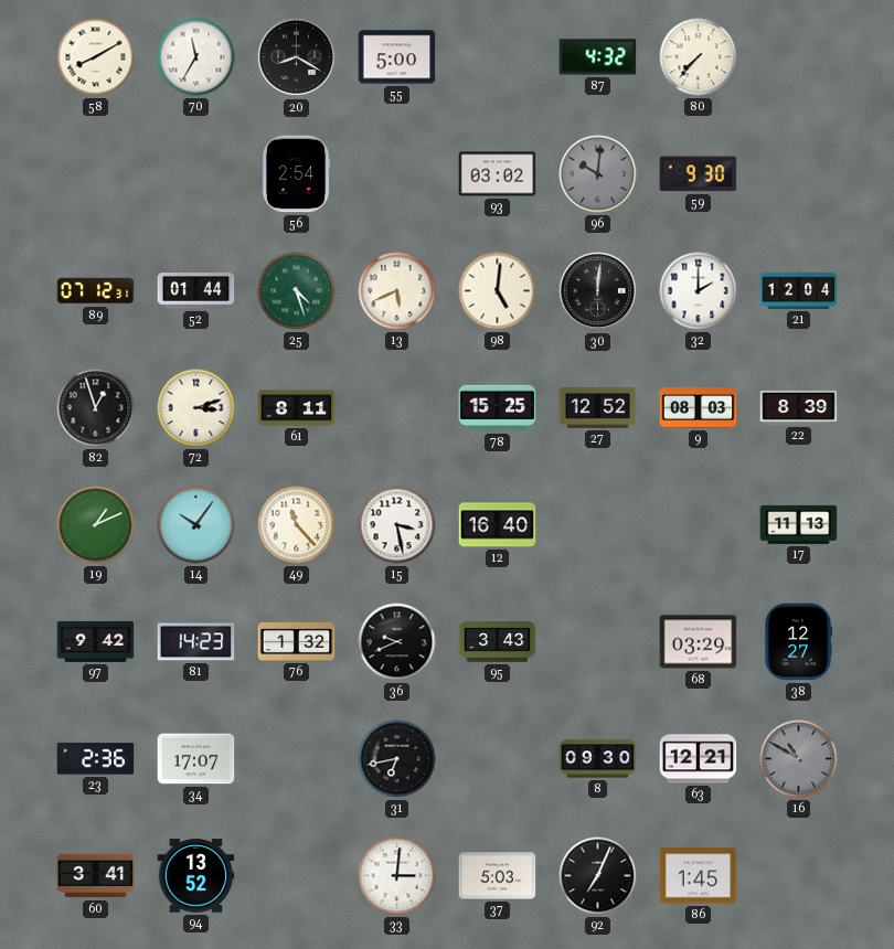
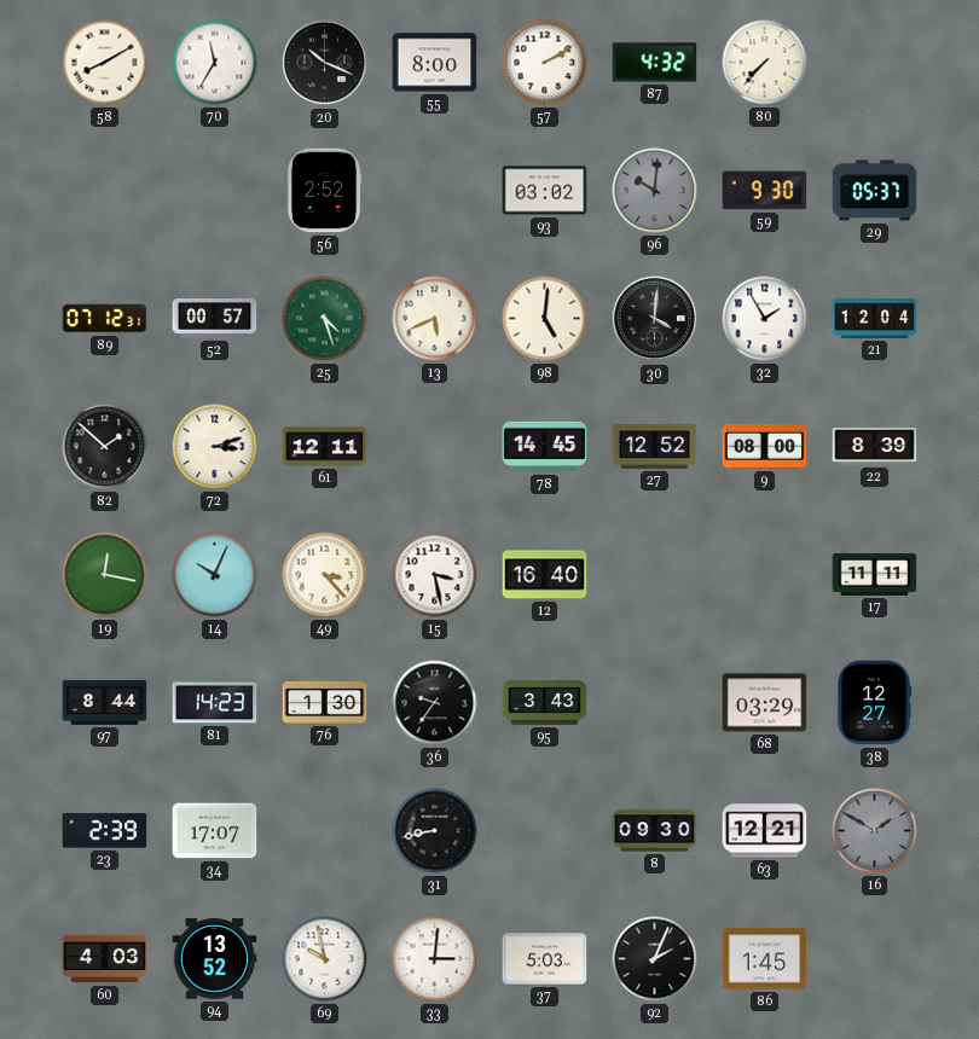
20: 8:20 -> 10:19 (325, 63)
55: 5:00 -> 8:00 (435, 63)
57: none -> 2:10 (545, 63)
56: 2:54 -> 2:52 (324, 191)
29: none -> 05:37 (875, 191)
52: 01:44 -> 00:57 (215, 319)
30: 12:01 -> 4:01 (655, 319)
32: 2:00 -> 1:55 (765, 319)
82: 12:57 -> 1:52 (105, 447)
61: 8:11 -> 12:11 (325, 447)
78: 15:25 -> 14:45 (545, 447)
9: 08:03 -> 08:00 (765, 447)
19: 1:11 -> 12:17 (105, 575)
14: 10:06 -> 10:04 (215, 575)
49: 11:23 -> 3:23 (325, 575)
17: 11:13 -> 11:11 (875, 574)
97: 9:42 -> 8:44 (105, 702)
76: 1:32 -> 1:30 (325, 702)
36: 9:41 -> 9:36 (435, 703)
23: 2:36 -> 2:39 (105, 831)
31: 6:43 -> 8:43 (435, 831)
16: 10:50 -> 1:50 (875, 831)
60: 3:41 -> 4:03 (105, 959)
69: none -> 9:58 (325, 959)
92: 7:04 -> 2:04 (655, 959)
